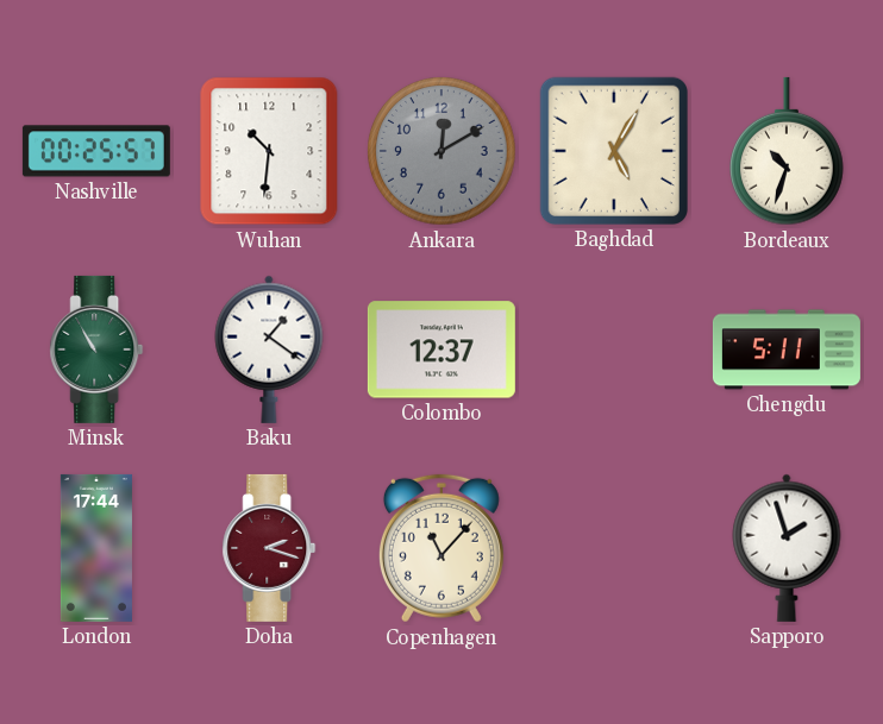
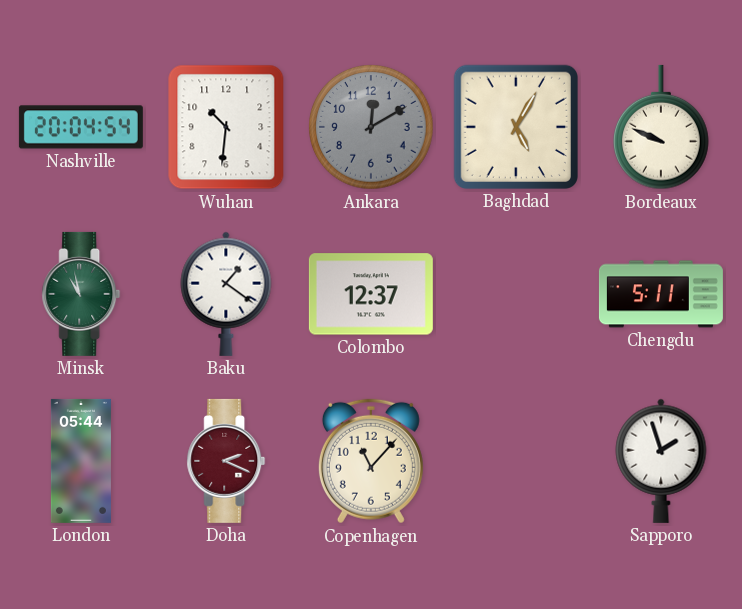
Nashville: 00:25 -> 20:04 (81, 127)
Bordeaux: 10:33 -> 9:49 (662, 127)
Minsk: 10:55 -> 10:58 (81, 294)
London: 17:44 -> 05:44 (81, 461)
Doha: 2:18 -> 2:19 (226, 461)
